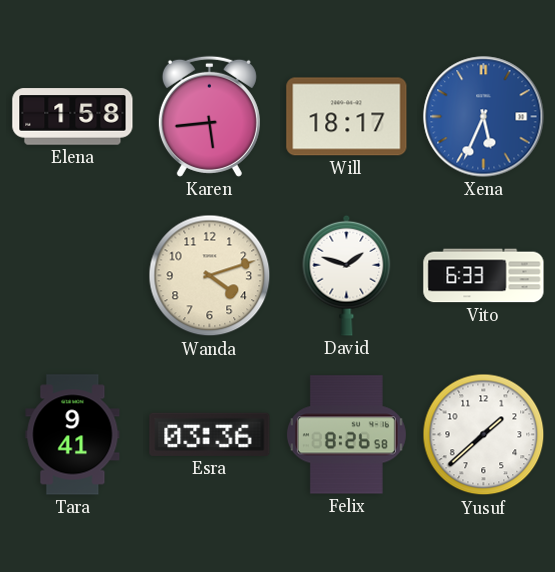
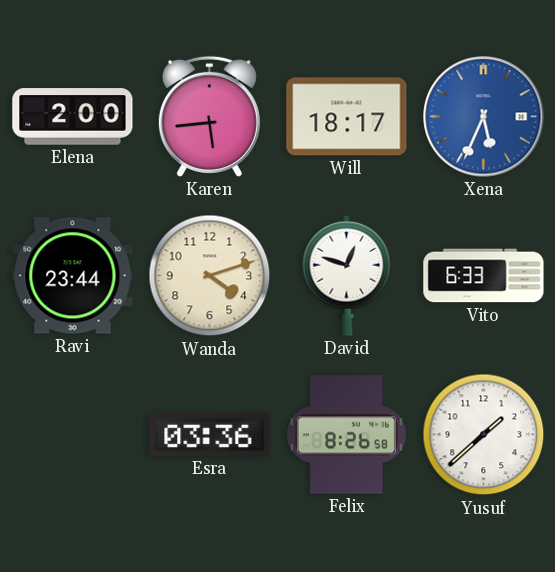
Elena: 1:58 -> 2:00 (73, 117)
Ravi: none -> 23:44 (73, 276)
David: 1:48 -> 12:48 (347, 275)
Tara: 9:41 -> none (73, 435)
